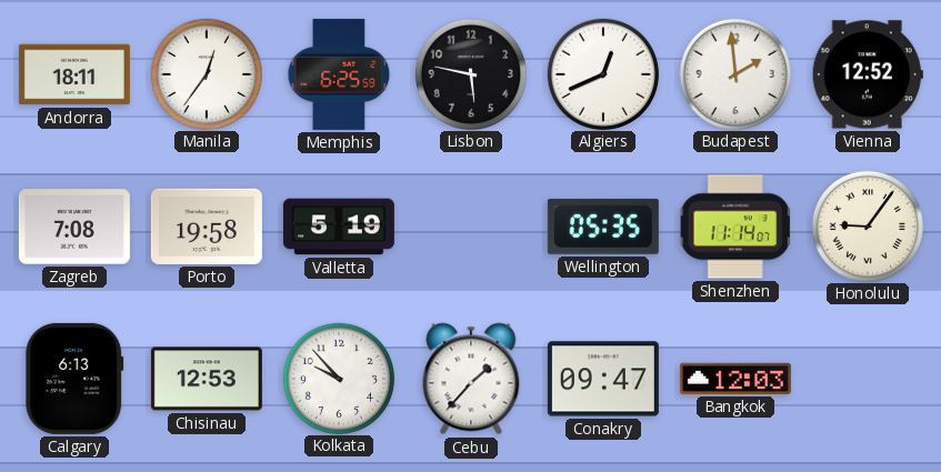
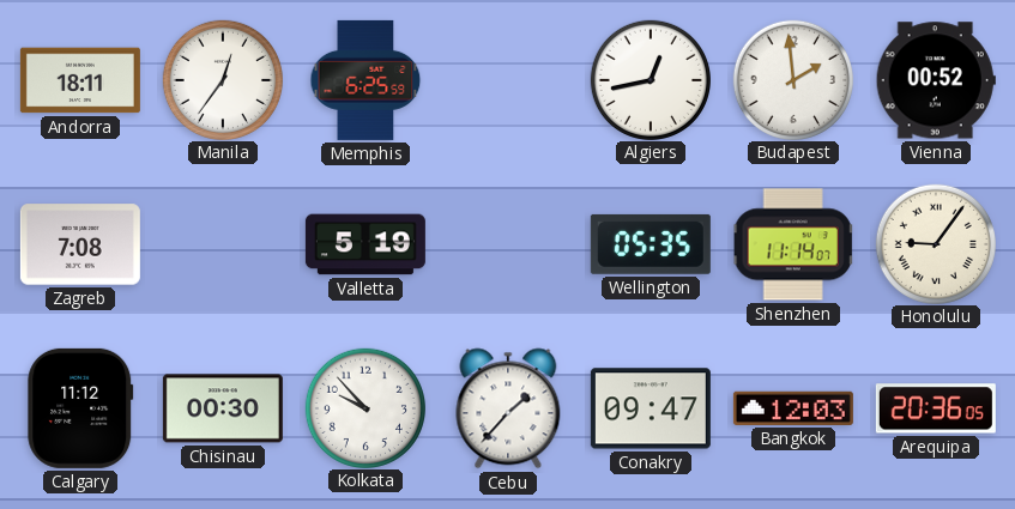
Lisbon: 5:47 -> none (470, 73)
Algiers: 12:41 -> 12:43 (650, 79)
Vienna: 12:52 -> 00:52 (936, 80)
Porto: 19:58 -> none (207, 227)
Calgary: 6:13 -> 11:12 (80, 408)
Chisinau: 12:53 -> 00:30 (223, 408)
Arequipa: none -> 20:36 (936, 408)
